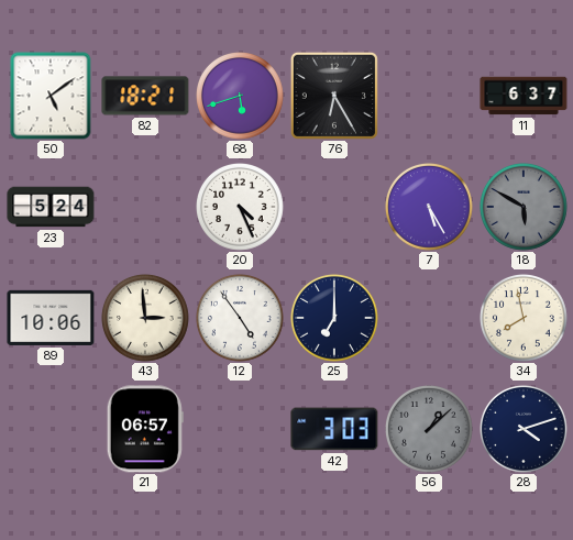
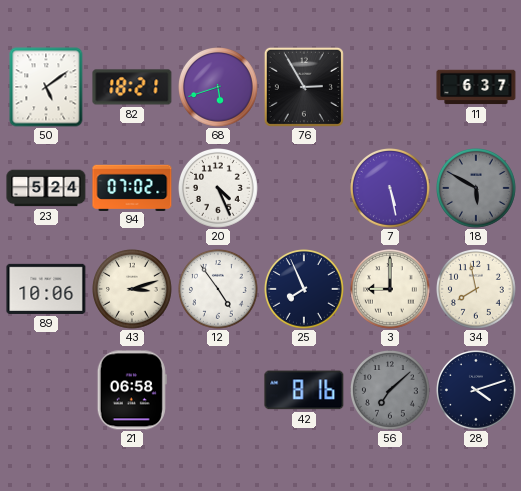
76: 6:25 -> 2:55 (304, 87)
94: none -> 07:02 (132, 187)
7: 5:25 -> 5:28 (391, 189)
43: 2:59 -> 3:12 (133, 290)
25: 7:00 -> 7:56 (305, 290)
3: none -> 9:00 (391, 290)
21: 06:57 -> 06:58 (132, 390)
42: 3:03 -> 8:16 (304, 390)
56: 1:08 -> 7:08 (391, 391)
